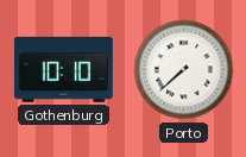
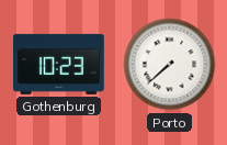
Gothenburg: 10:10 -> 10:23 (59, 64)
